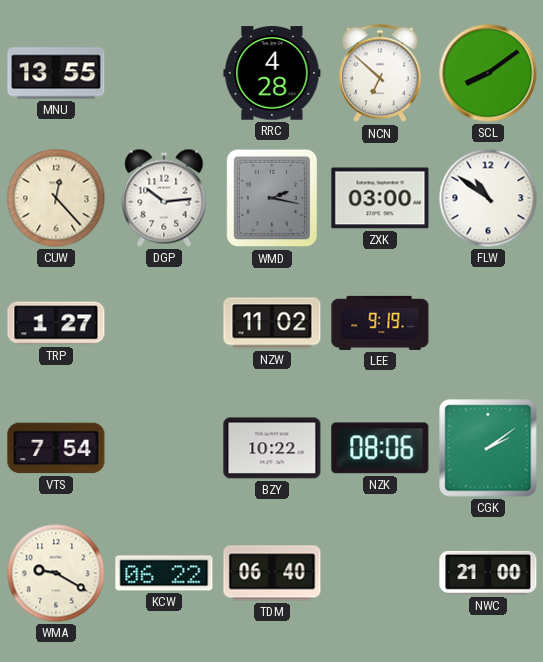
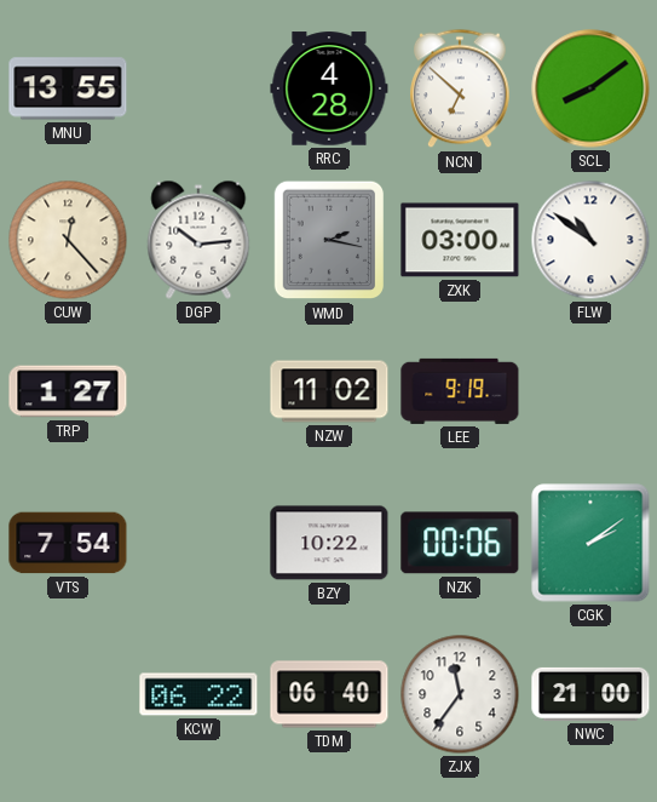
NZK: 08:06 -> 00:06 (460, 543)
WMA: 9:20 -> none (56, 573)
ZJX: none -> 11:36 (460, 694)
